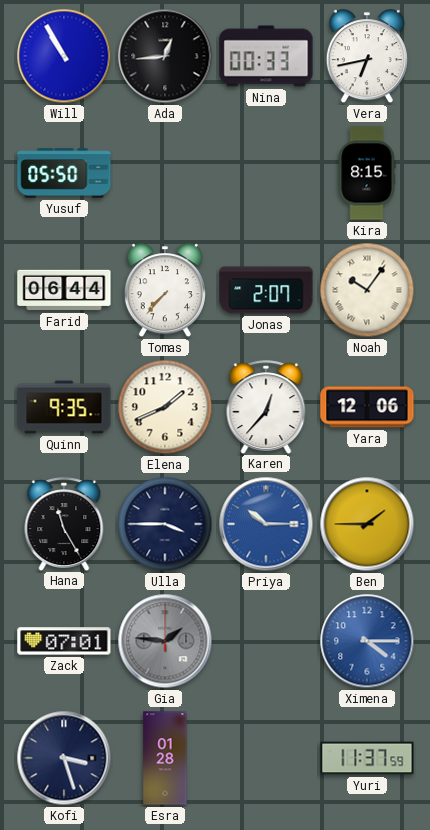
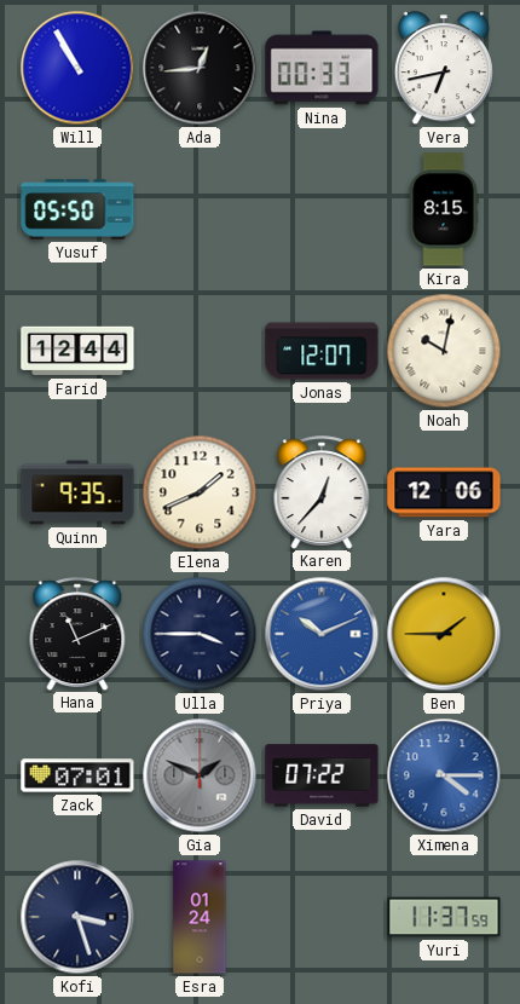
Farid: 06:44 -> 12:44 (77, 351)
Tomas: 7:37 -> none (165, 291)
Jonas: 2:07 -> 12:07 (322, 351)
Noah: 10:06 -> 10:02 (444, 351)
Hana: 11:25 -> 11:11 (77, 634)
Priya: 10:15 -> 10:11 (322, 634)
Gia: 1:46 -> 1:49 (200, 775)
David: none -> 07:22 (322, 775)
Esra: 01:28 -> 01:24 (200, 917)
